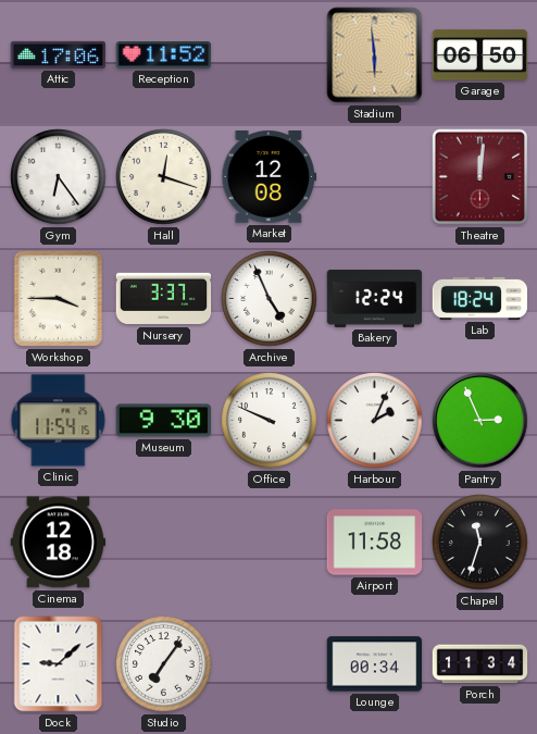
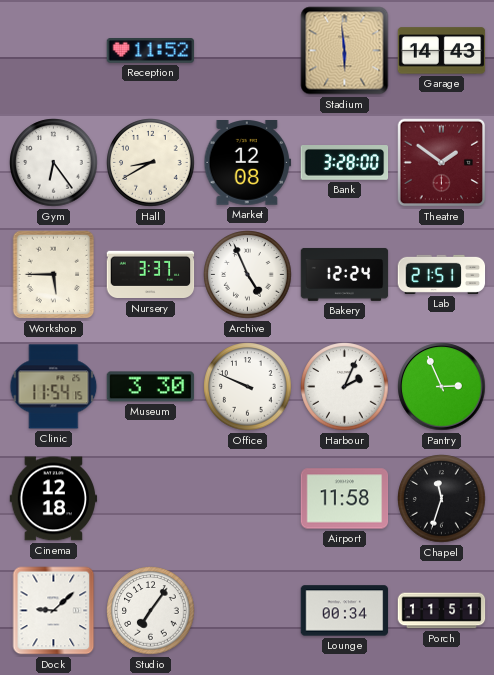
Attic: 17:06 -> none (59, 54)
Garage: 06:50 -> 14:43 (442, 51)
Hall: 12:18 -> 8:40 (151, 163)
Bank: none -> 3:28 (345, 163)
Theatre: 12:01 -> 1:51 (442, 163)
Workshop: 3:45 -> 5:45 (54, 275)
Lab: 18:24 -> 21:51 (442, 274)
Museum: 9:30 -> 3:30 (151, 387)
Porch: 11:34 -> 11:51 (442, 611)
